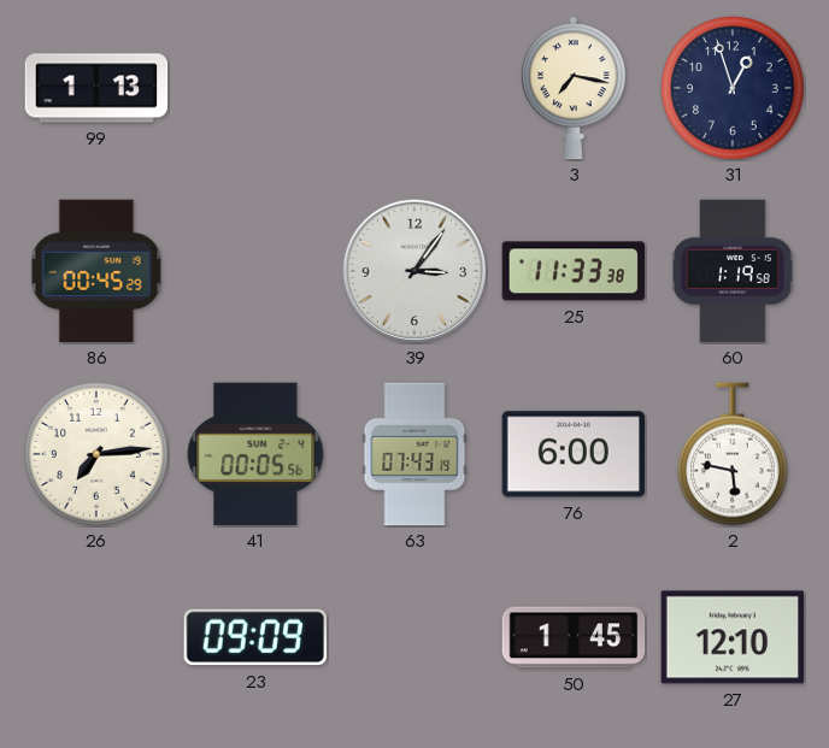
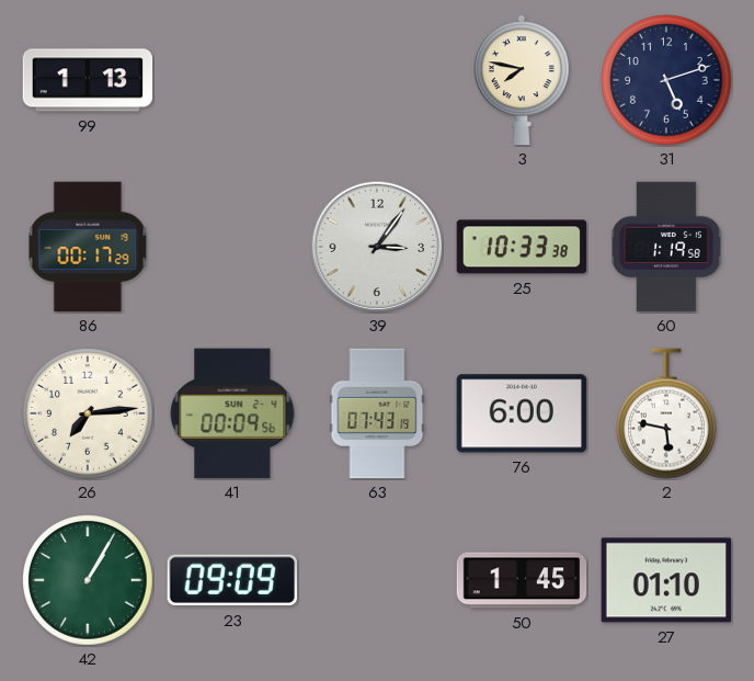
3: 7:17 -> 7:47 (522, 80)
31: 12:57 -> 5:12 (667, 81)
86: 00:45 -> 00:17 (88, 247)
25: 11:33 -> 10:33 (522, 247)
41: 00:05 -> 00:09 (232, 413)
42: none -> 1:05 (89, 581)
27: 12:10 -> 01:10 (666, 580)
